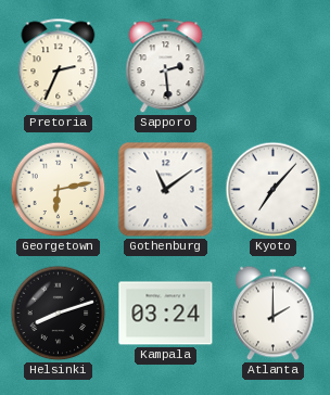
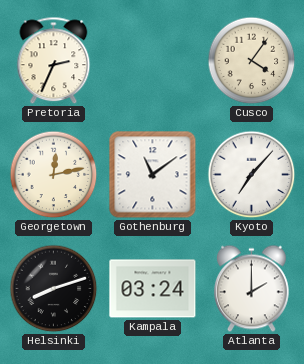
Sapporo: 2:29 -> none (166, 66)
Cusco: none -> 4:06 (252, 61)
Georgetown: 6:13 -> 12:13 (54, 175)
